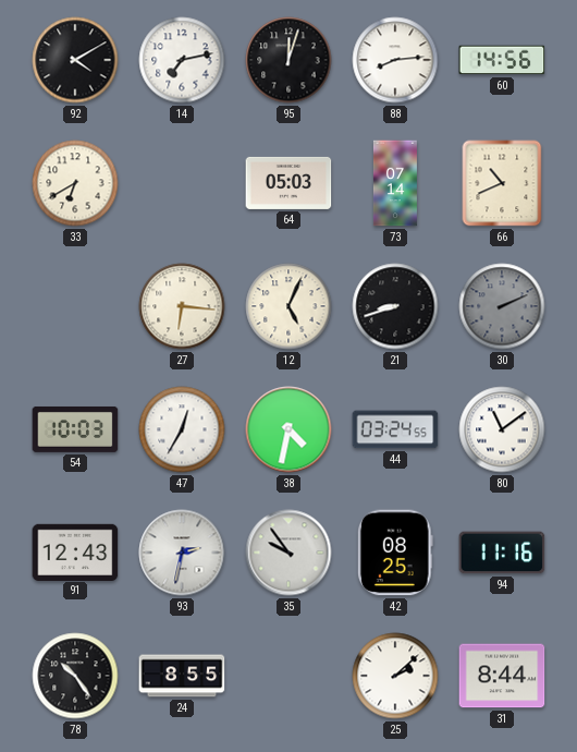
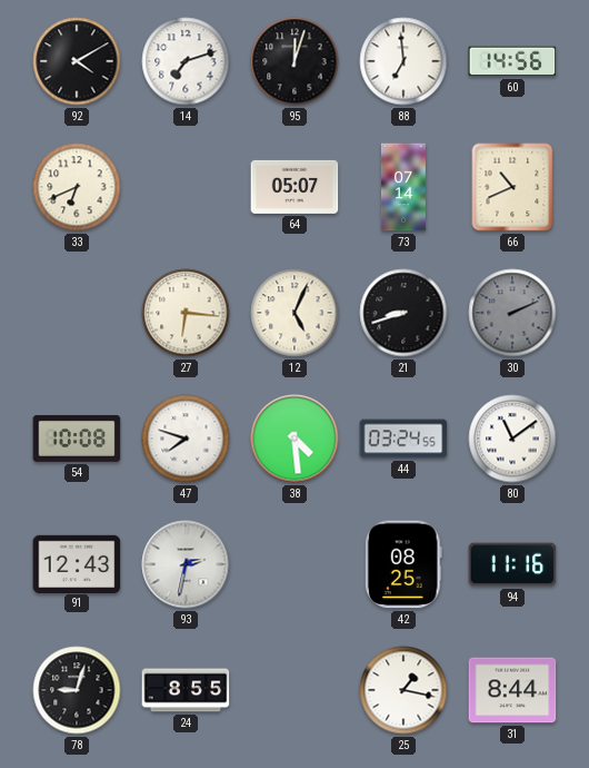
14: 7:13 -> 7:12 (186, 61)
88: 8:14 -> 6:59 (403, 61)
33: 6:40 -> 6:41 (77, 187)
64: 05:03 -> 05:07 (294, 187)
54: 10:03 -> 10:08 (77, 439)
47: 12:35 -> 7:48 (186, 439)
38: 4:32 -> 4:29 (294, 439)
35: 9:54 -> none (288, 553)
78: 10:24 -> 9:03 (77, 690)
25: 2:08 -> 1:17 (403, 690)
